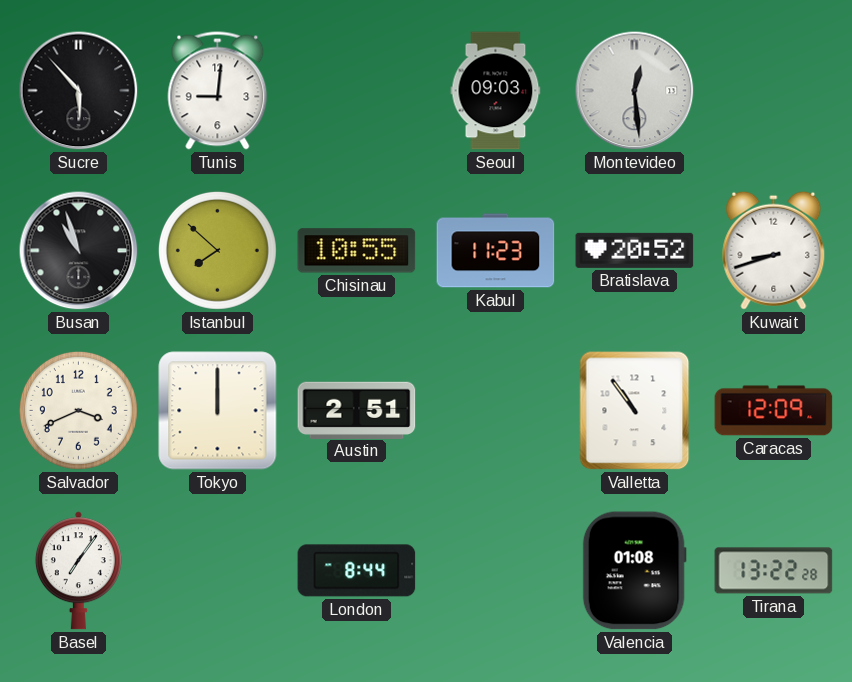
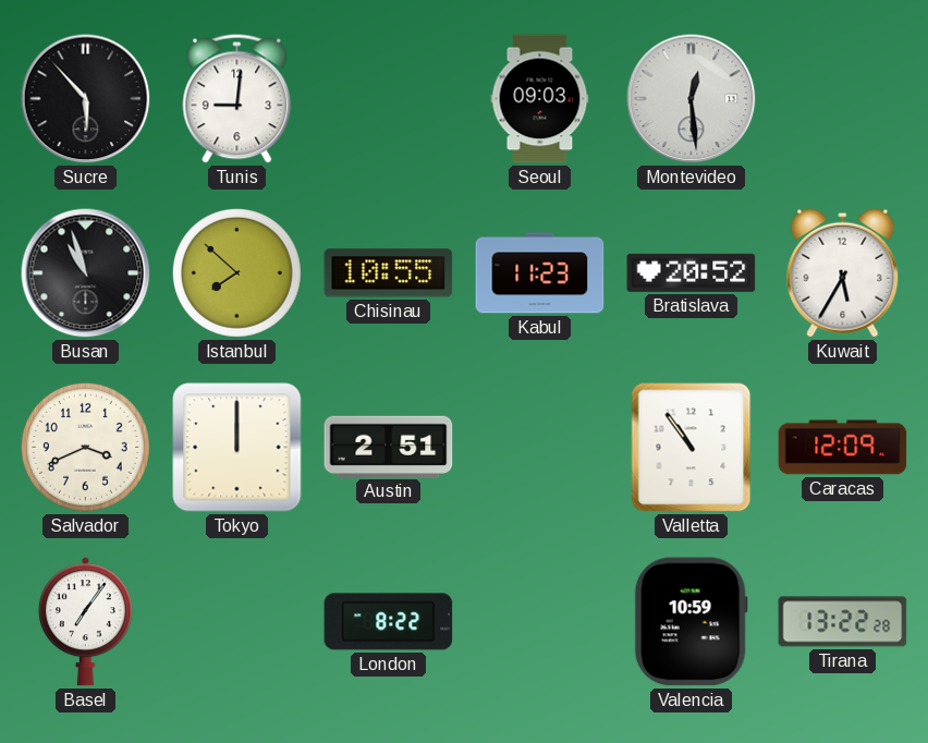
Kuwait: 8:42 -> 5:35 (843, 272)
London: 8:44 -> 8:22 (389, 622)
Valencia: 01:08 -> 10:59 (691, 622)
